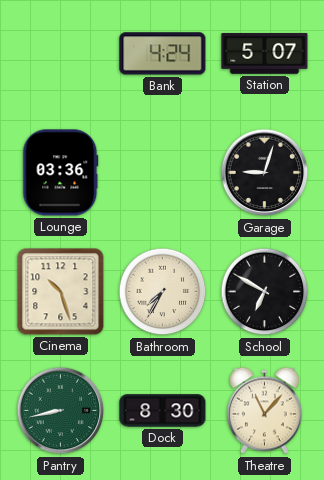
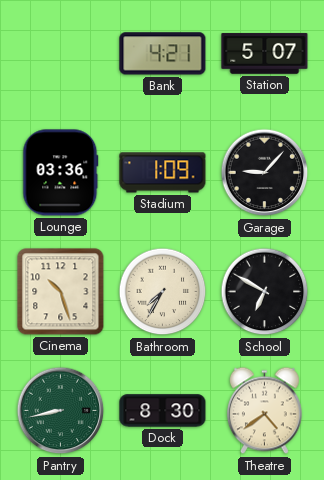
Bank: 4:24 -> 4:21 (163, 54)
Stadium: none -> 1:09 (163, 173)
Garage: 9:03 -> 9:07 (265, 173)
Theatre: 11:07 -> 4:39 (265, 411)
